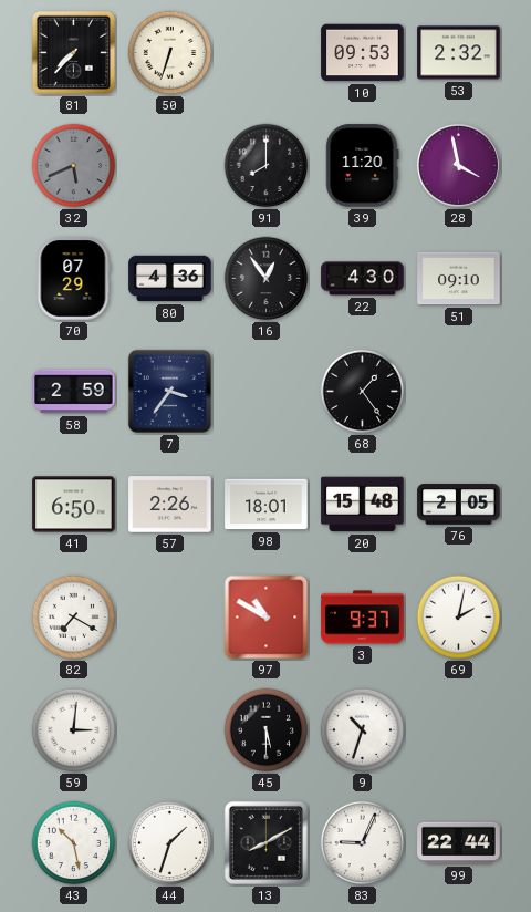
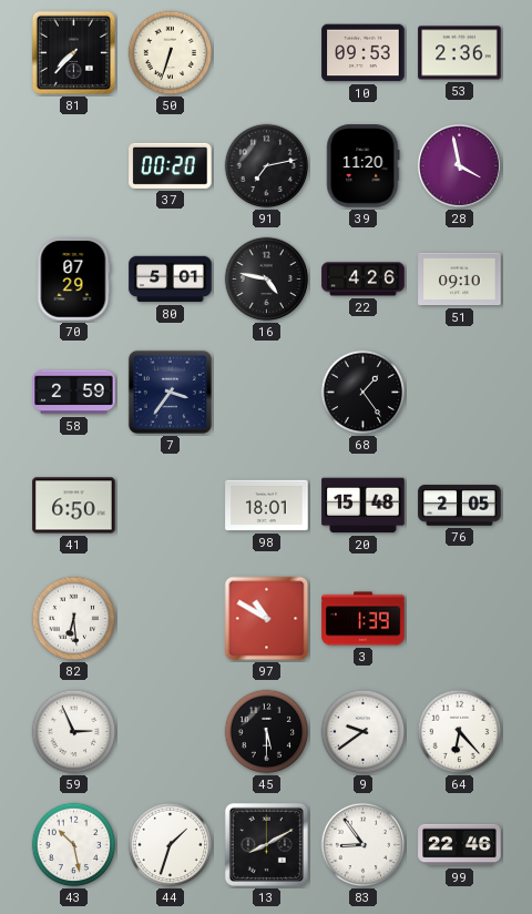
53: 2:32 -> 2:36 (460, 53)
32: 5:41 -> none (74, 166)
37: none -> 00:20 (171, 165)
91: 8:00 -> 7:13 (267, 166)
80: 4:36 -> 5:01 (171, 280)
16: 12:54 -> 4:47 (267, 280)
22: 4:30 -> 4:26 (364, 280)
57: 2:26 -> none (170, 505)
82: 7:20 -> 6:29 (74, 619)
3: 9:37 -> 1:39 (364, 619)
69: 2:02 -> none (459, 618)
59: 3:01 -> 2:56 (74, 732)
9: 10:33 -> 9:39 (364, 732)
64: none -> 6:23 (460, 732)
83: 9:04 -> 8:54 (364, 845)
99: 22:44 -> 22:46 (460, 845)
